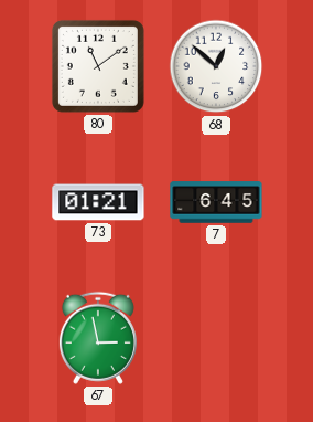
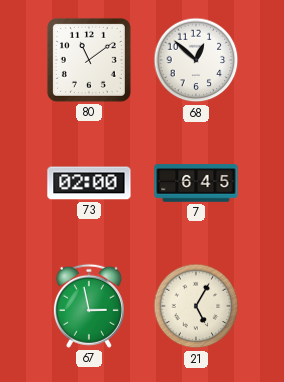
73: 01:21 -> 02:00 (89, 183)
21: none -> 5:05 (196, 306)
